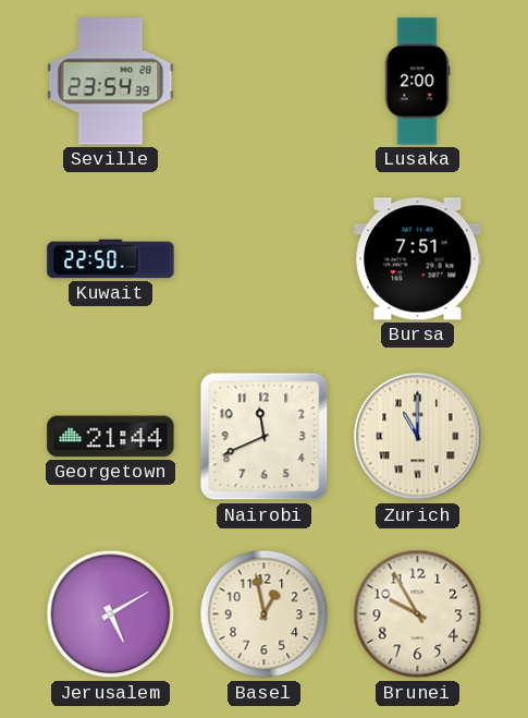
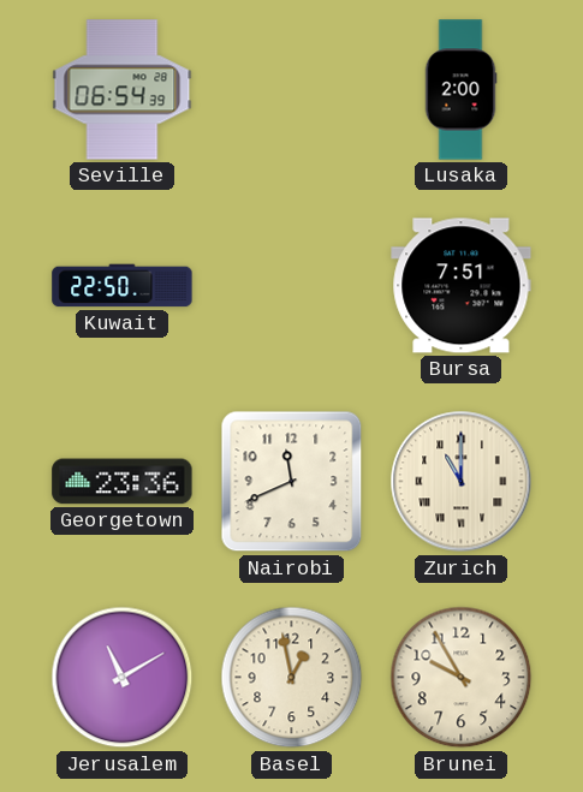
Seville: 23:54 -> 06:54 (123, 90)
Georgetown: 21:44 -> 23:36 (123, 482)
Jerusalem: 5:10 -> 11:10 (123, 678)
